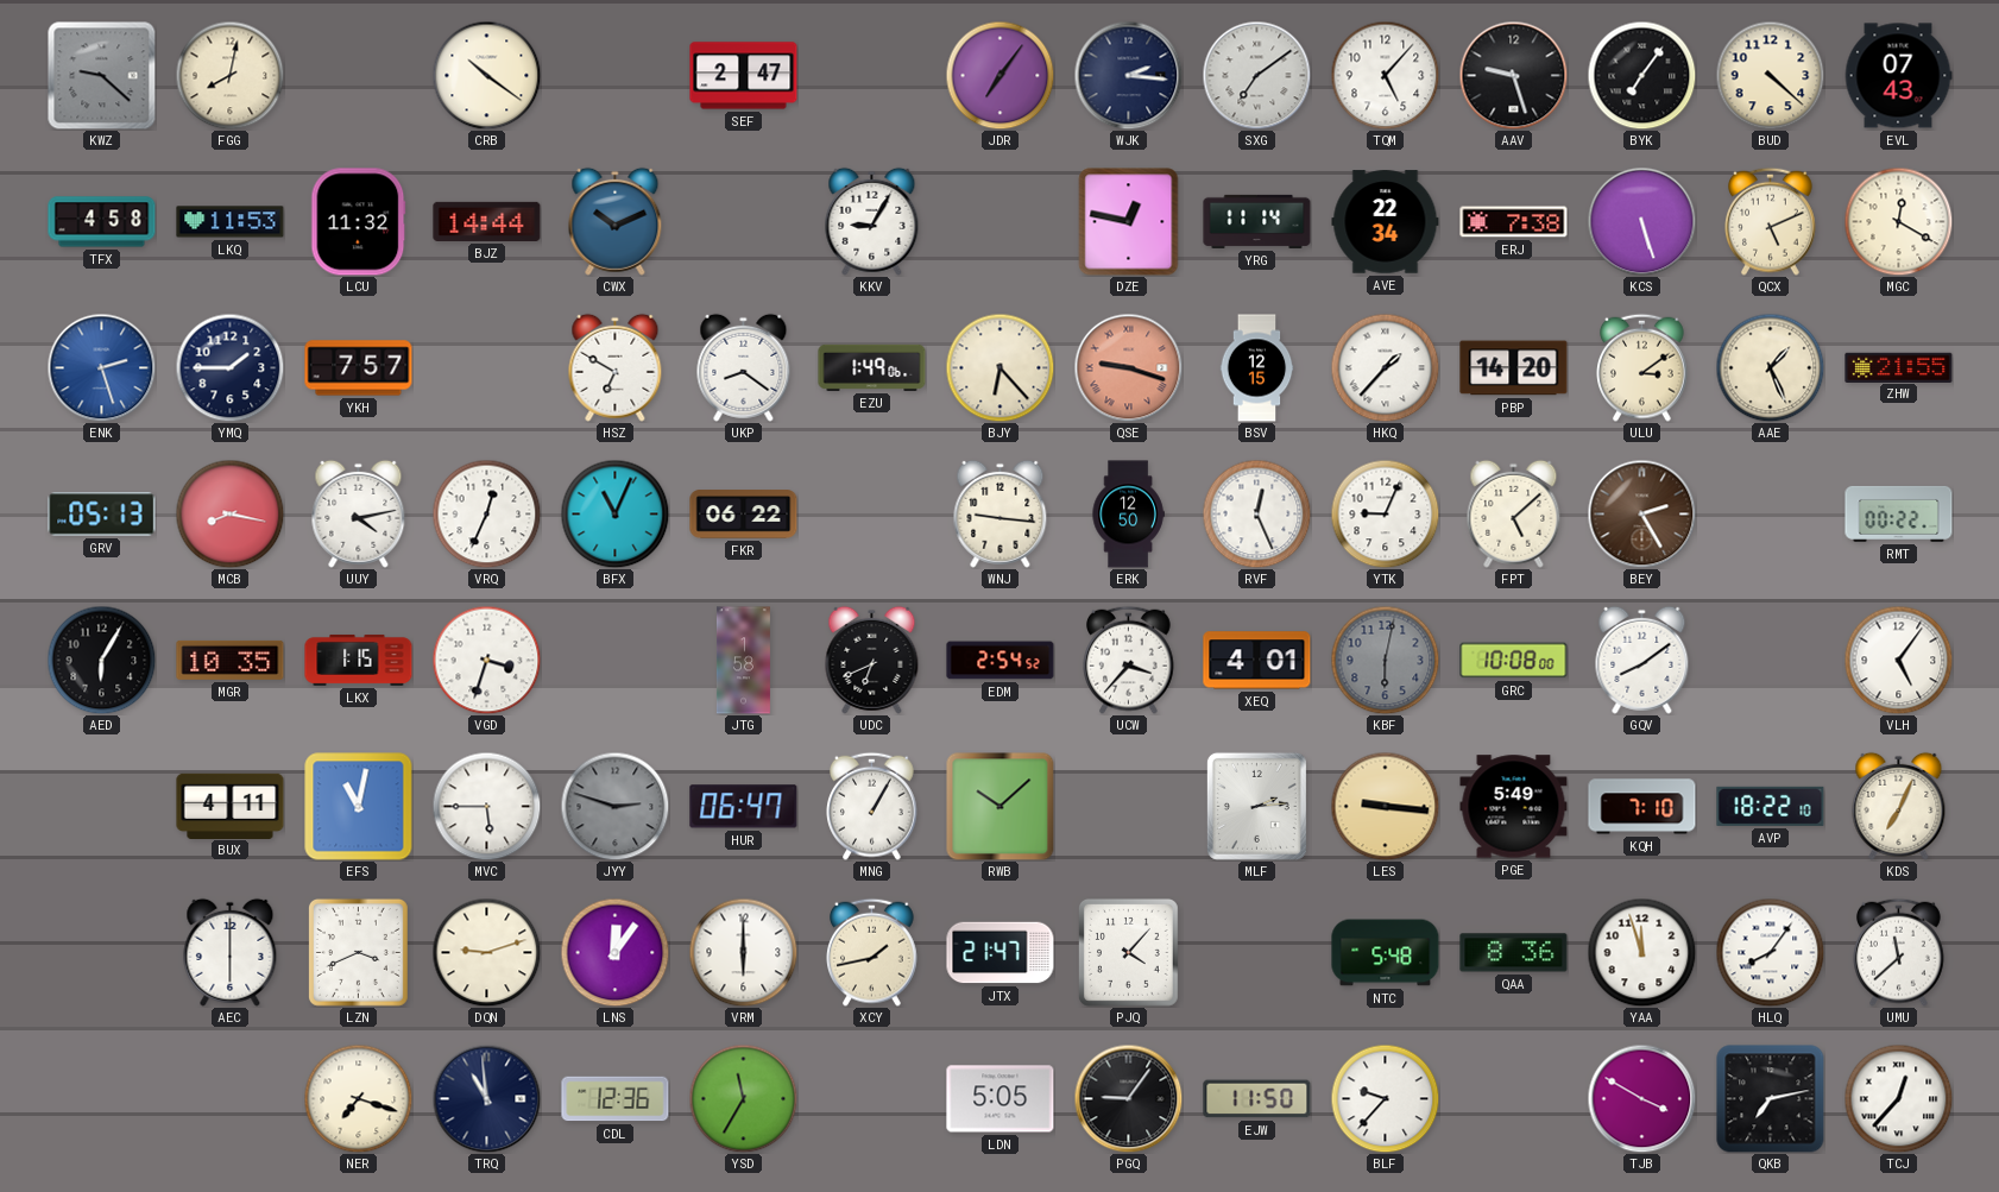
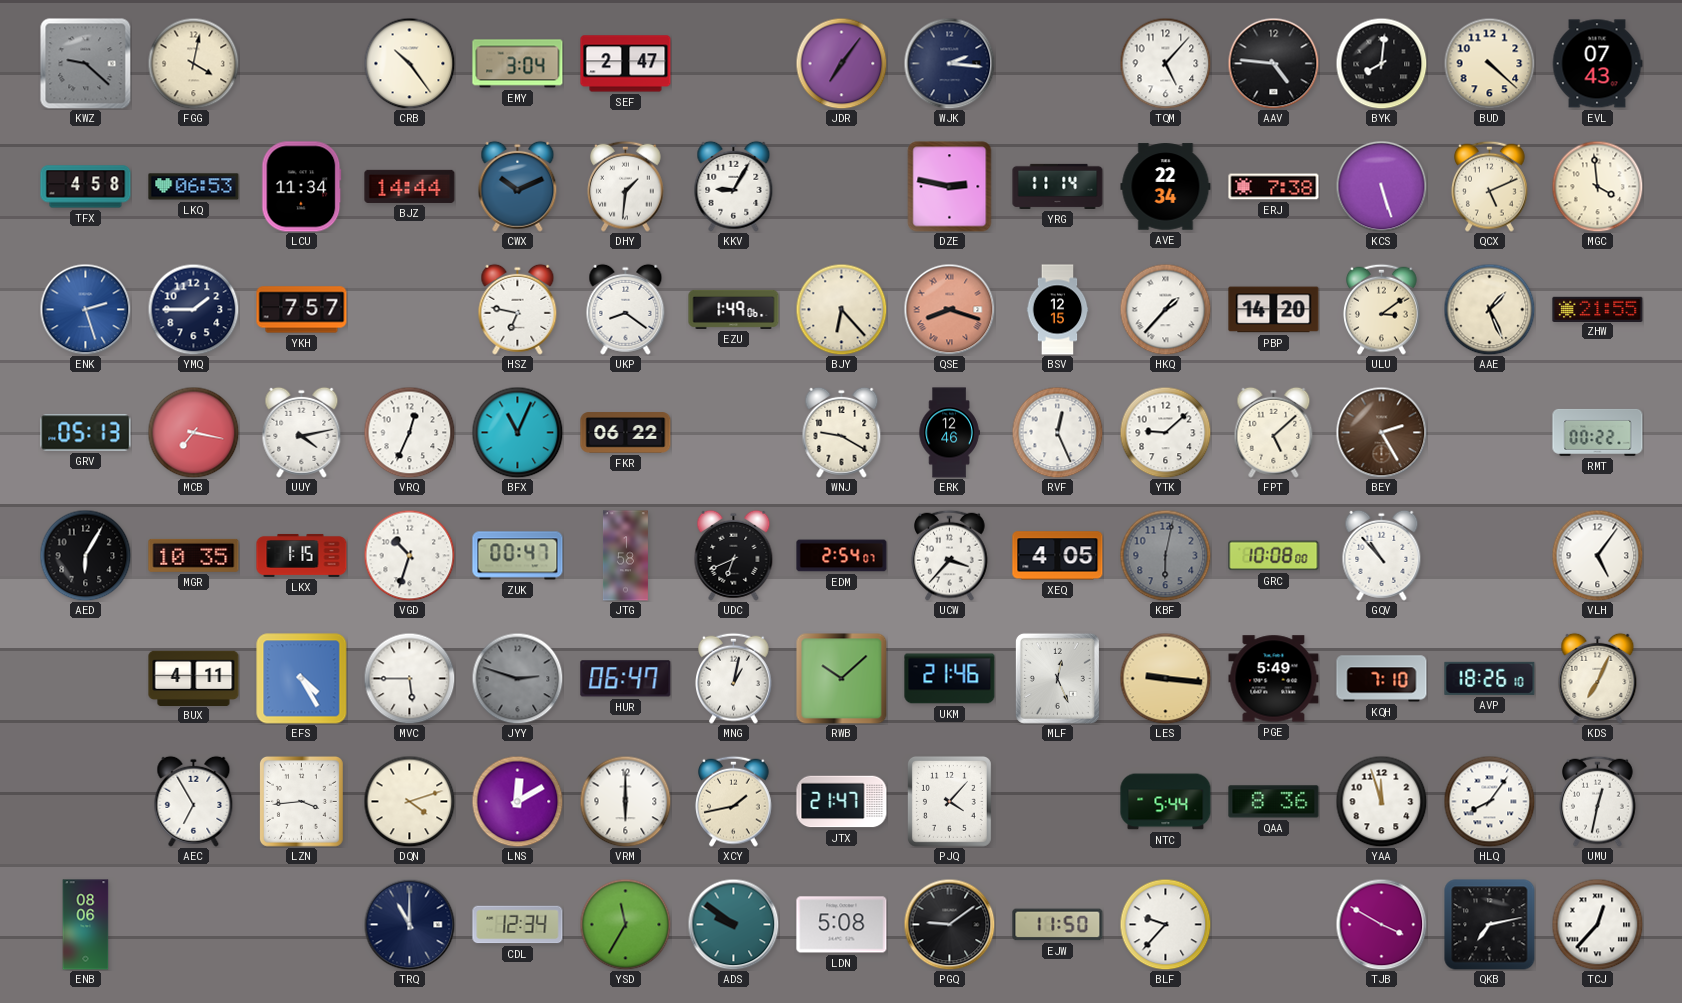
FGG: 8:02 -> 4:02 (193, 63)
CRB: 10:21 -> 10:24 (409, 63)
EMY: none -> 3:04 (518, 64)
SXG: 7:09 -> none (1256, 75)
AAV: 9:27 -> 4:46 (1273, 63)
BYK: 7:06 -> 8:01 (1381, 63)
LKQ: 11:53 -> 06:53 (194, 187)
LCU: 11:32 -> 11:34 (302, 187)
DHY: none -> 1:31 (626, 186)
DZE: 12:47 -> 2:47 (950, 187)
MGC: 12:20 -> 3:59 (1597, 186)
HSZ: 6:50 -> 6:47 (518, 309)
QSE: 9:18 -> 8:18 (949, 309)
MCB: 8:17 -> 7:17 (193, 432)
WNJ: 9:16 -> 9:20 (842, 432)
ERK: 12:50 -> 12:46 (949, 433)
YTK: 9:04 -> 9:08 (1165, 432)
VGD: 3:33 -> 10:33 (409, 555)
ZUK: none -> 00:47 (518, 556)
EDM: 2:54:52 -> 2:54:07 (842, 556)
XEQ: 4:01 -> 4:05 (1058, 556)
GQV: 8:09 -> 10:53 (1382, 555)
EFS: 11:02 -> 4:25 (302, 679)
MNG: 1:05 -> 1:02 (734, 678)
UKM: none -> 21:46 (950, 679)
MLF: 2:14 -> 12:26 (1057, 678)
AVP: 18:22 -> 18:26 (1490, 678)
AEC: 6:00 -> 6:55 (194, 801)
LZN: 3:41 -> 3:44 (301, 801)
DQN: 9:12 -> 4:12 (409, 801)
LNS: 12:06 -> 12:10 (517, 801)
NTC: 5:48 -> 5:44 (1166, 802)
UMU: 11:38 -> 12:32 (1598, 801)
ENB: none -> 08:06 (86, 925)
NER: 7:18 -> none (358, 1098)
TRQ: 10:59 -> 11:00 (409, 924)
CDL: 12:36 -> 12:34 (518, 925)
ADS: none -> 9:51 (733, 924)
LDN: 5:05 -> 5:08 (842, 925)
PGQ: 9:06 -> 9:09 (949, 924)
